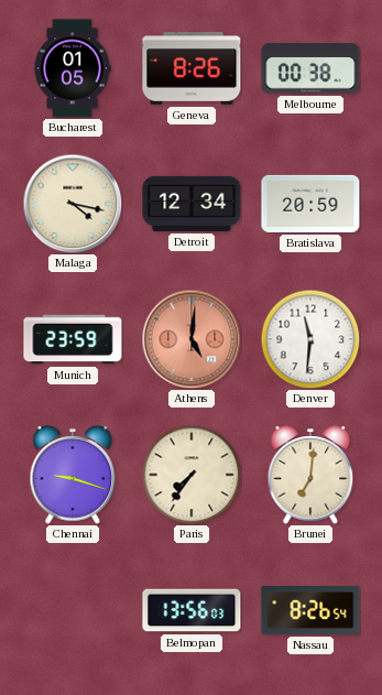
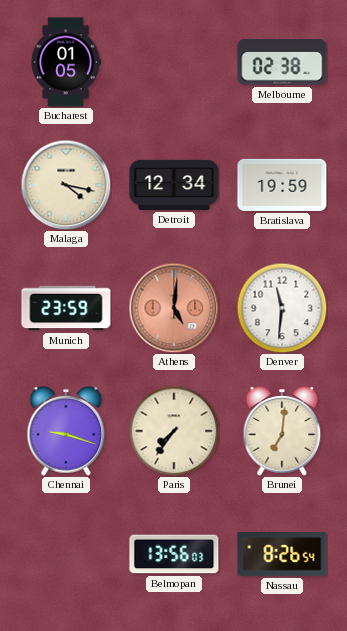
Geneva: 8:26 -> none (192, 68)
Melbourne: 00:38 -> 02:38 (282, 62)
Bratislava: 20:59 -> 19:59 (282, 185)
